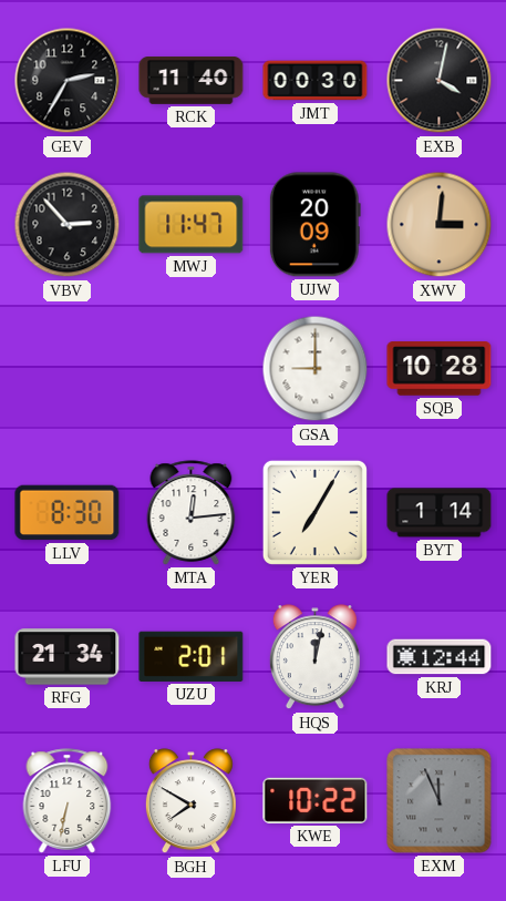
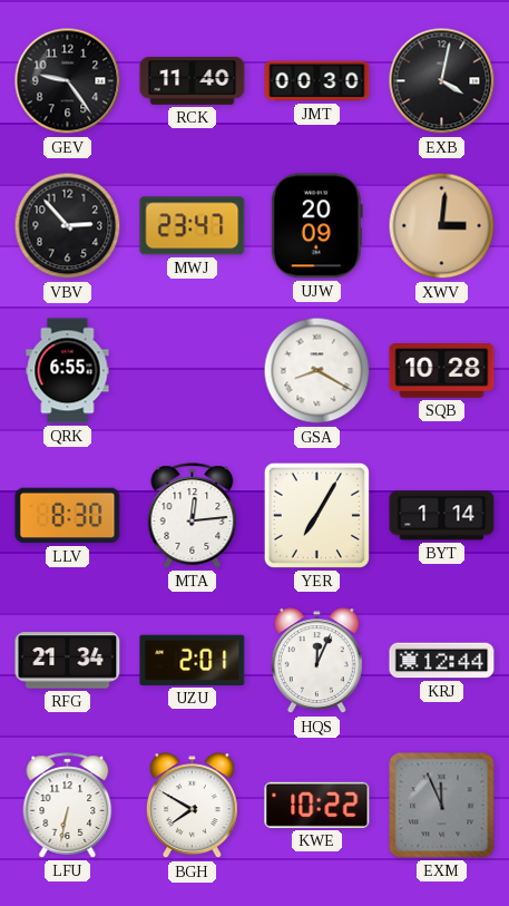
GEV: 2:35 -> 9:24 (68, 81)
MWJ: 11:47 -> 23:47 (193, 226)
QRK: none -> 6:55 (68, 371)
GSA: 9:00 -> 8:20 (317, 371)
HQS: 12:02 -> 12:04 (316, 661)
